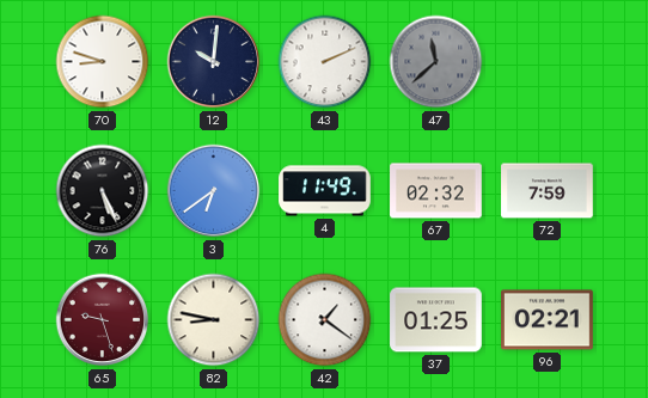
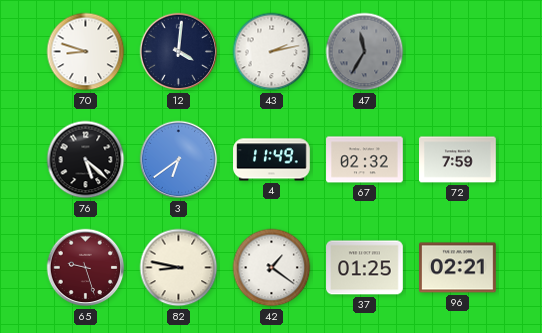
12: 10:01 -> 4:01 (179, 52)
43: 2:11 -> 2:13 (272, 52)
47: 11:38 -> 11:35 (365, 52)
76: 5:26 -> 5:22 (86, 160)
